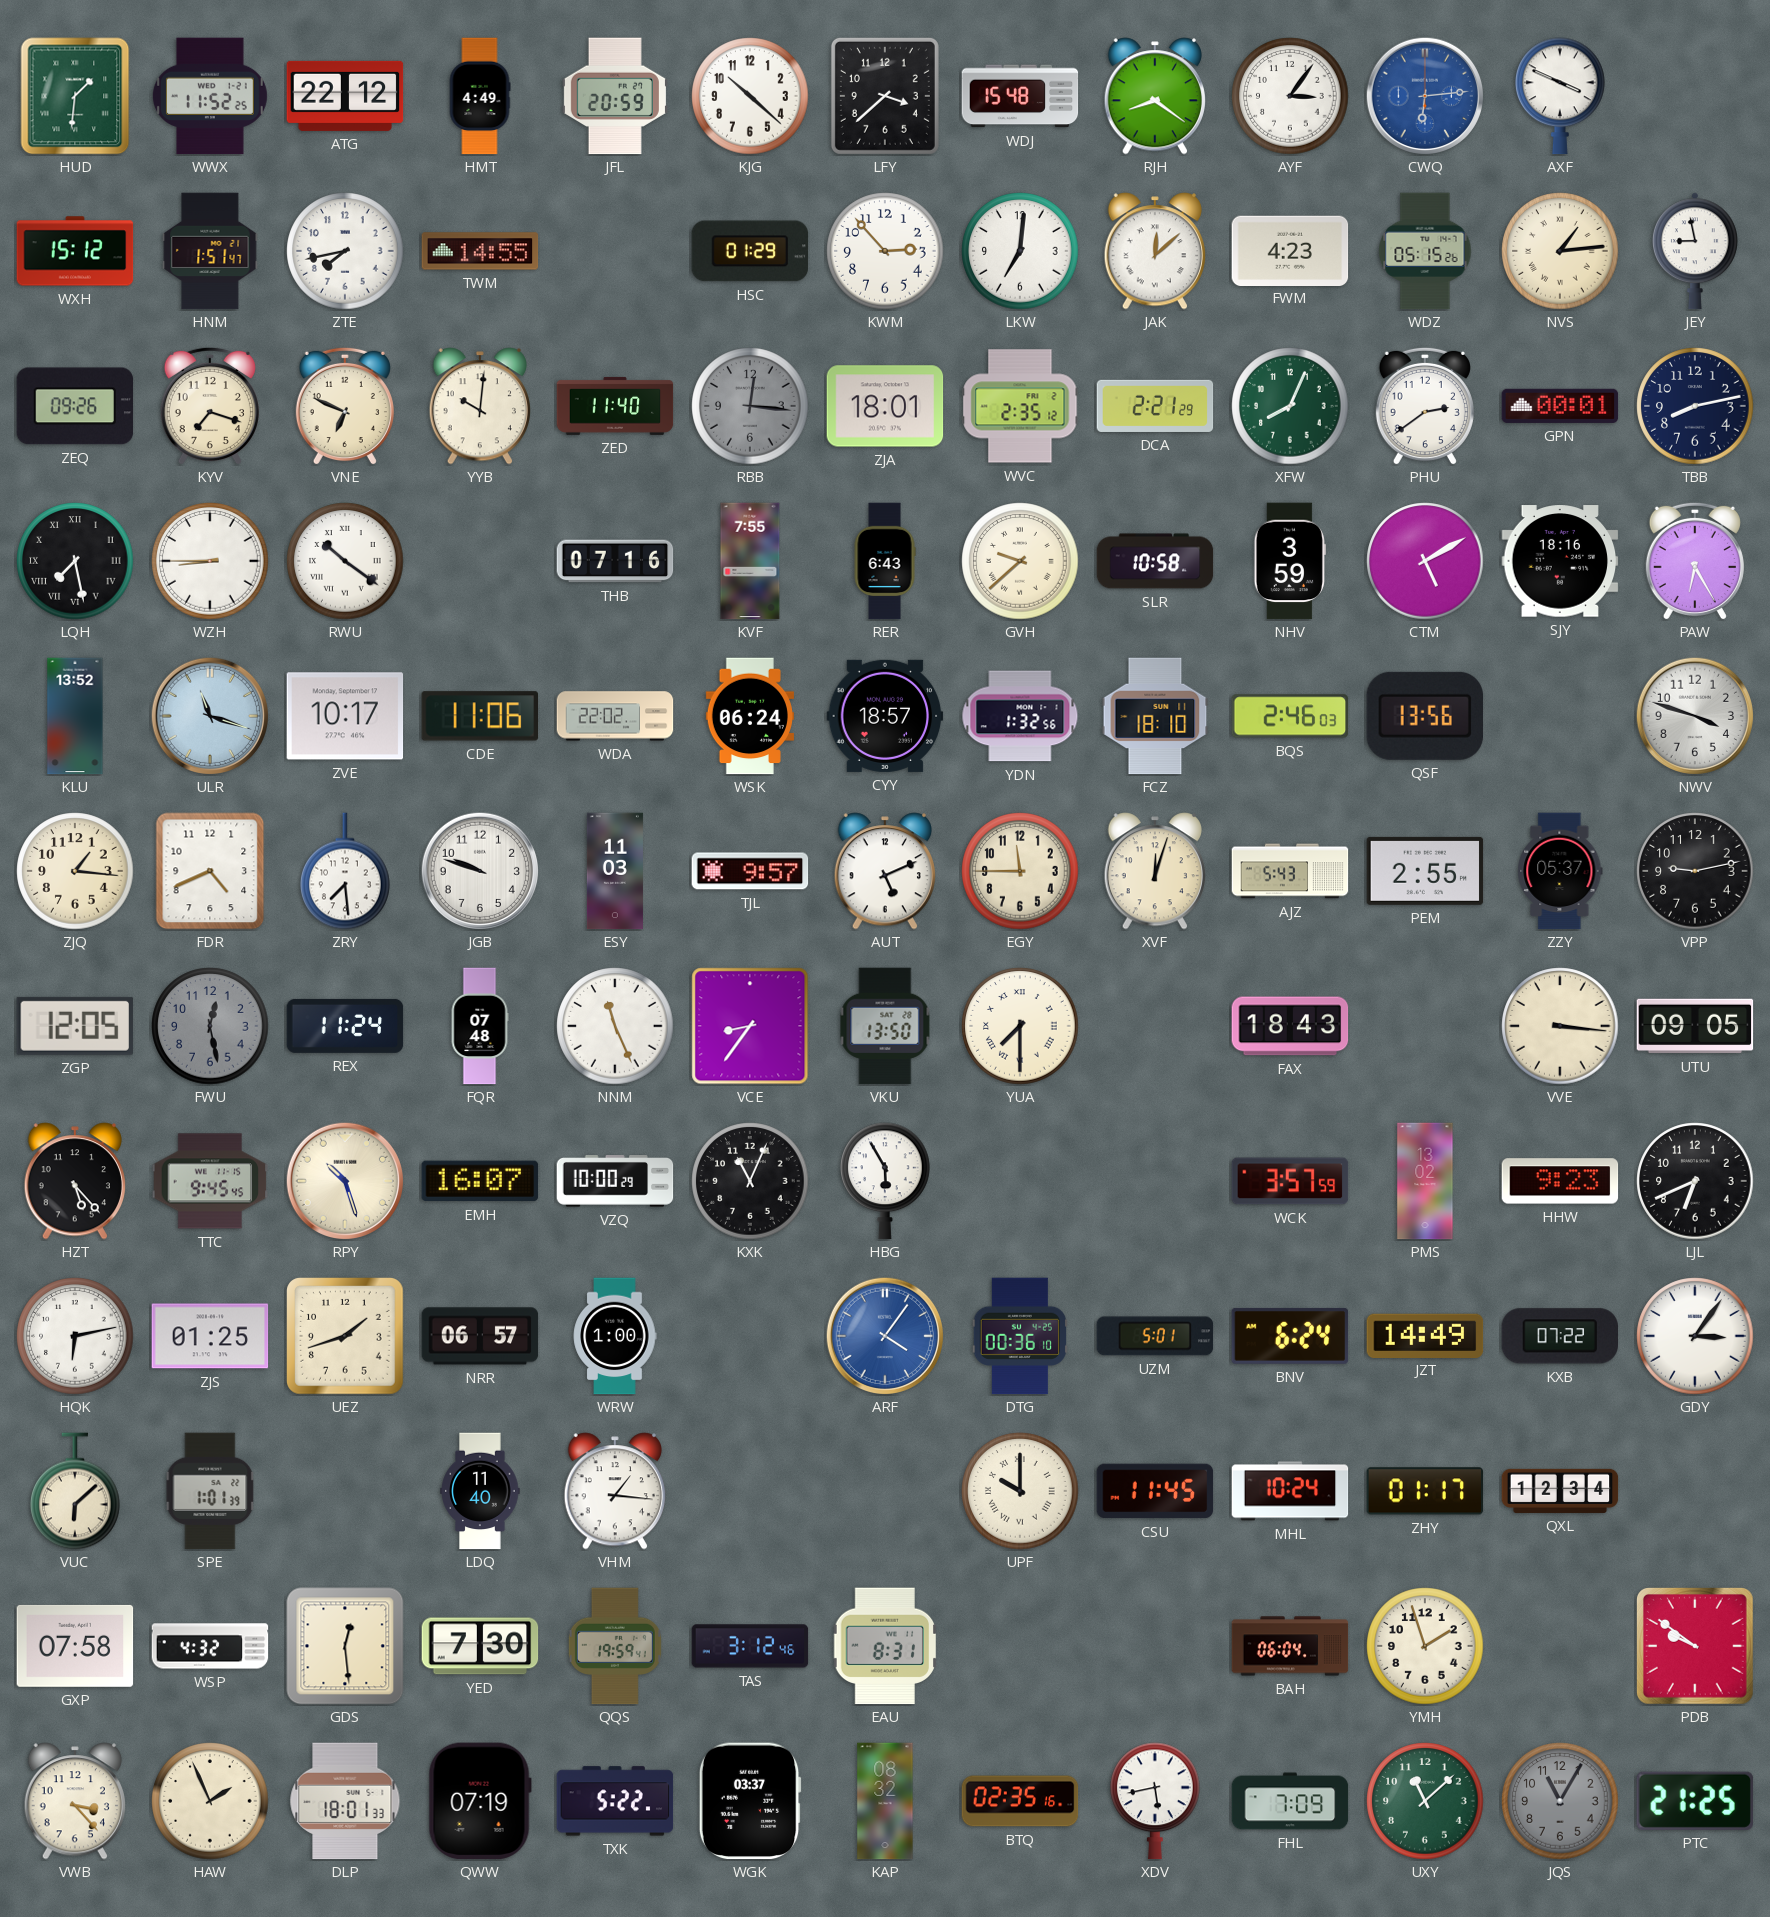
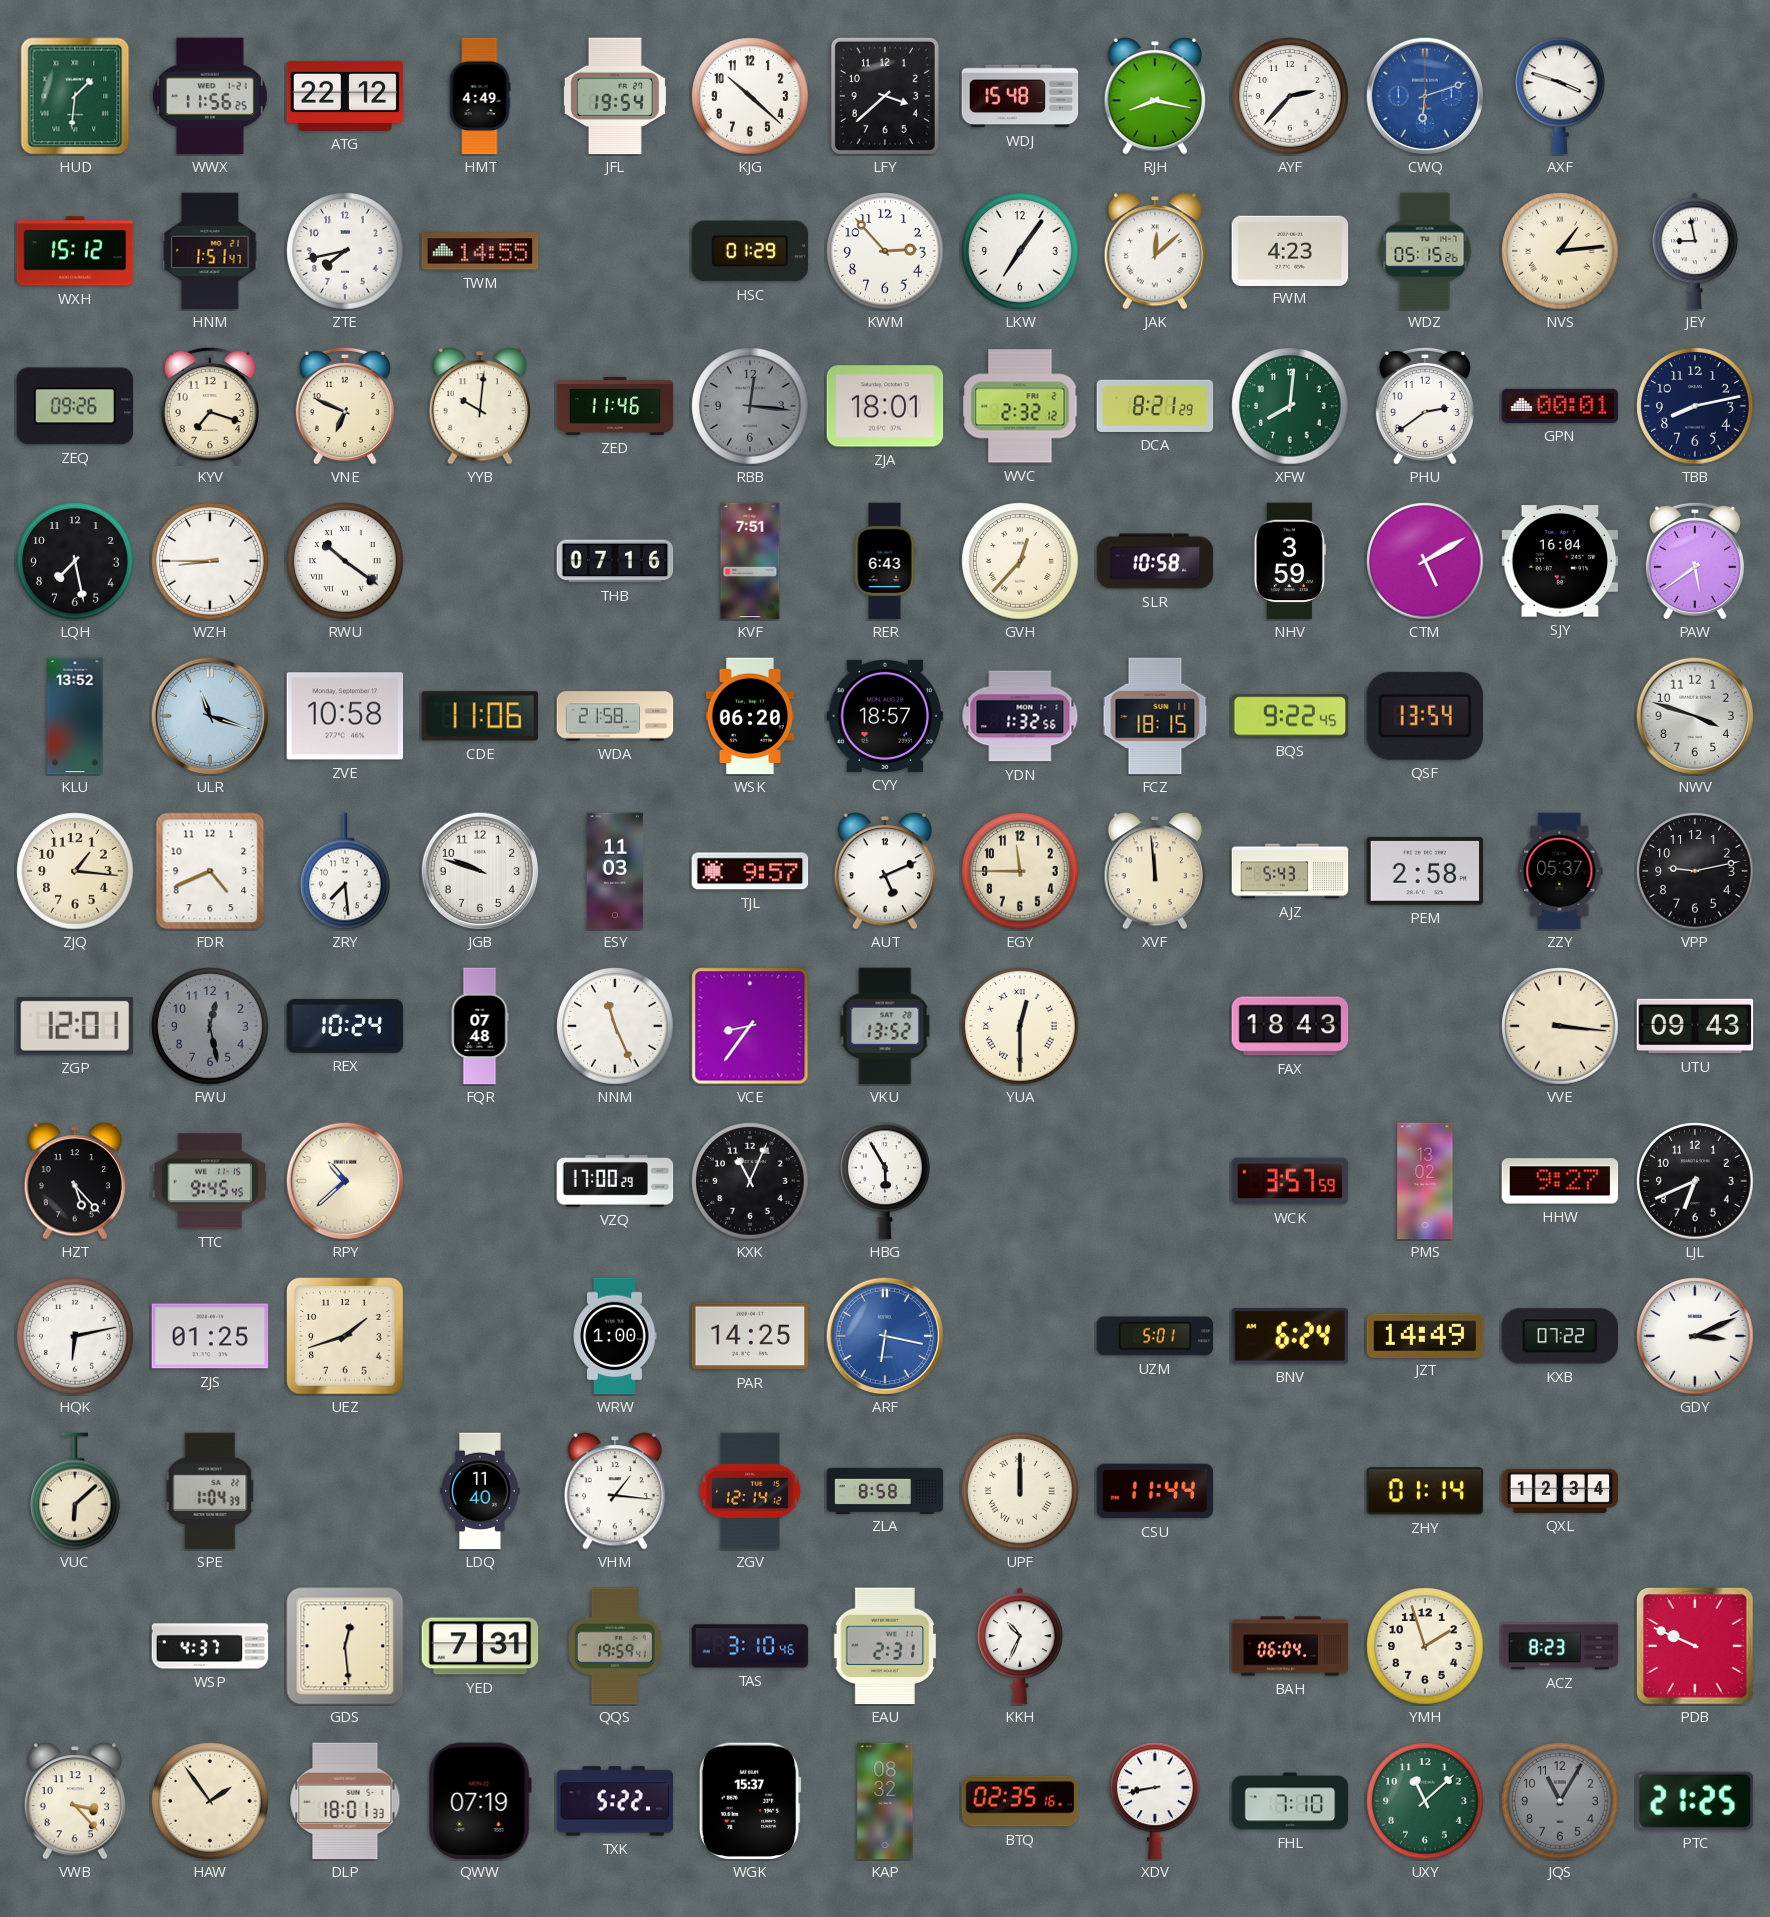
WWX: 11:52 -> 11:56 (210, 96)
JFL: 20:59 -> 19:54 (615, 96)
RJH: 8:21 -> 8:17 (1154, 96)
AYF: 3:06 -> 2:37 (1290, 96)
CWQ: 6:14 -> 6:12 (1424, 95)
AXF: 3:49 -> 3:48 (1561, 96)
LKW: 7:01 -> 7:06 (1020, 251)
ZED: 11:40 -> 11:46 (615, 406)
WVC: 2:35 -> 2:32 (1020, 406)
DCA: 2:21 -> 8:21 (1155, 406)
XFW: 8:04 -> 8:01 (1290, 406)
LQH numerals: Roman -> Arabic (75, 561)
KVF: 7:55 -> 7:51 (750, 561)
GVH: 9:38 -> 12:37 (1020, 561)
SJY: 18:16 -> 16:04 (1560, 561)
PAW: 6:25 -> 5:39 (1695, 561)
ZVE: 10:17 -> 10:58 (345, 716)
WDA: 22:02 -> 21:58 (615, 716)
WSK: 06:24 -> 06:20 (749, 716)
FCZ: 18:10 -> 18:15 (1155, 716)
BQS: 2:46 -> 9:22 (1290, 716)
QSF: 13:56 -> 13:54 (1424, 716)
XVF: 12:03 -> 11:59 (1154, 871)
PEM: 2:55 -> 2:58 (1425, 871)
ZGP: 12:05 -> 12:01 (74, 1026)
REX: 11:24 -> 10:24 (345, 1026)
VKU: 13:50 -> 13:52 (885, 1026)
YUA: 7:30 -> 12:30 (1020, 1026)
UTU: 09:05 -> 09:43 (1695, 1026)
RPY: 10:27 -> 10:38 (344, 1180)
EMH: 16:07 -> none (480, 1181)
VZQ: 10:00 -> 17:00 (615, 1182)
HHW: 9:23 -> 9:27 (1560, 1181)
NRR: 06:57 -> none (480, 1336)
PAR: none -> 14:25 (750, 1336)
ARF: 4:06 -> 6:17 (884, 1335)
DTG: 00:36 -> none (1020, 1336)
GDY: 3:06 -> 3:11 (1695, 1336)
SPE: 1:01 -> 1:04 (210, 1491)
ZGV: none -> 12:14 (750, 1491)
ZLA: none -> 8:58 (885, 1490)
UPF: 10:00 -> 12:00 (1020, 1491)
CSU: 11:45 -> 11:44 (1155, 1491)
MHL: 10:24 -> none (1290, 1491)
ZHY: 01:17 -> 01:14 (1425, 1491)
GXP: 07:58 -> none (75, 1646)
WSP: 4:32 -> 4:37 (210, 1646)
YED: 7:30 -> 7:31 (480, 1646)
TAS: 3:12 -> 3:10 (750, 1646)
EAU: 8:31 -> 2:31 (885, 1646)
KKH: none -> 10:34 (1020, 1646)
ACZ: none -> 8:23 (1560, 1646)
PDB: 9:51 -> 9:49 (1695, 1646)
HAW: 1:56 -> 1:54 (210, 1801)
WGK: 03:37 -> 15:37 (750, 1801)
XDV: 5:43 -> 8:43 (1156, 1801)
FHL: 7:09 -> 7:10 (1290, 1801)
